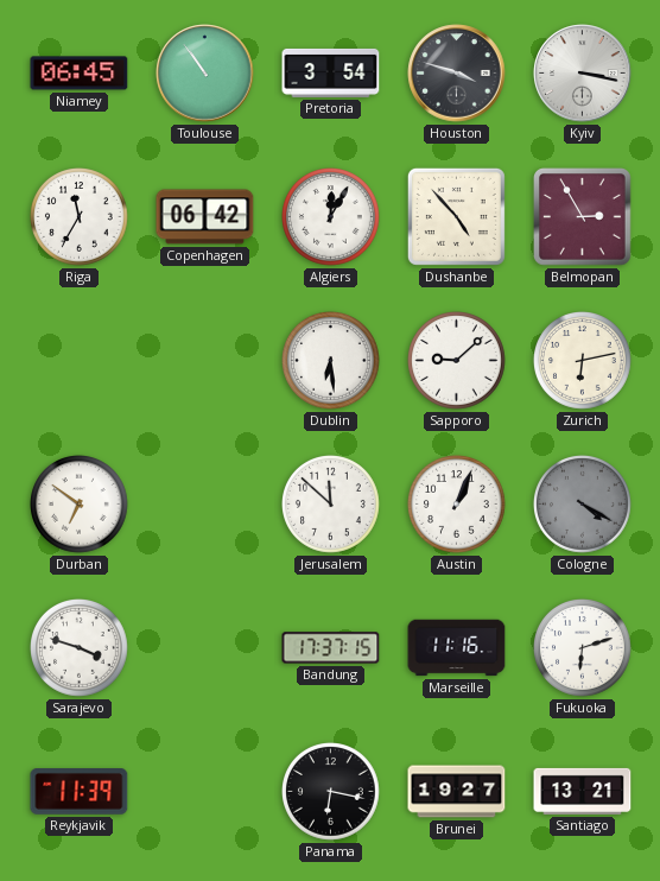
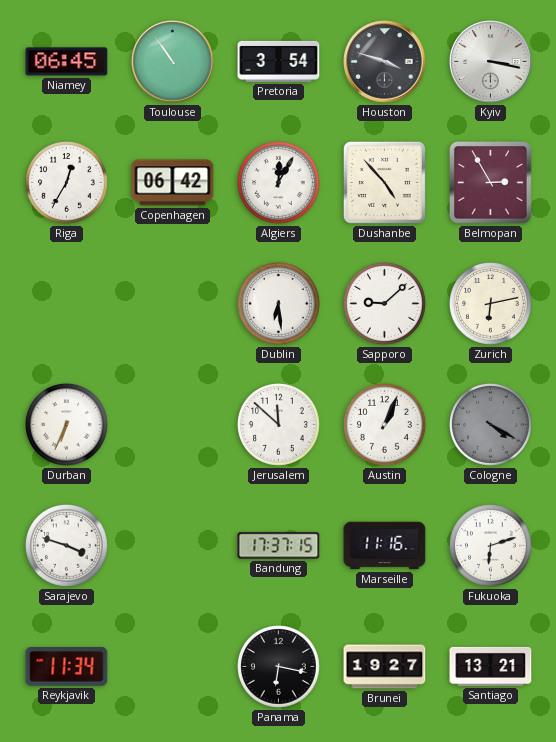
Riga: 11:35 -> 12:35 (67, 183)
Durban: 6:51 -> 6:34 (67, 425)
Reykjavik: 11:39 -> 11:34 (67, 667)
